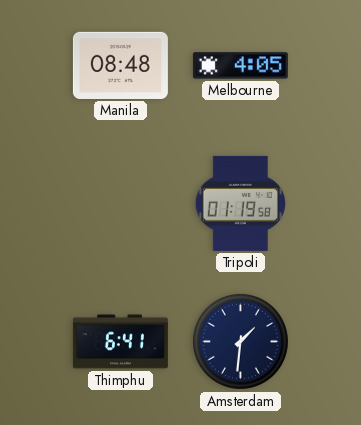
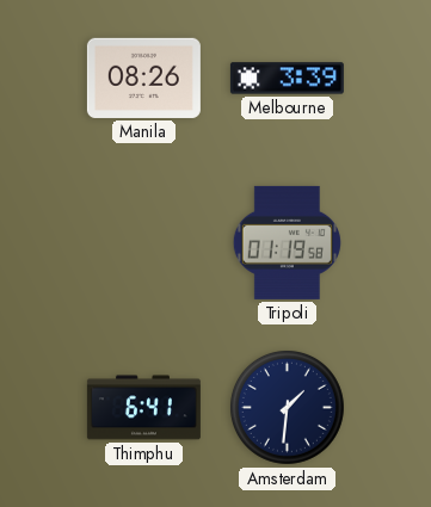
Manila: 08:48 -> 08:26 (143, 78)
Melbourne: 4:05 -> 3:39 (287, 79)
